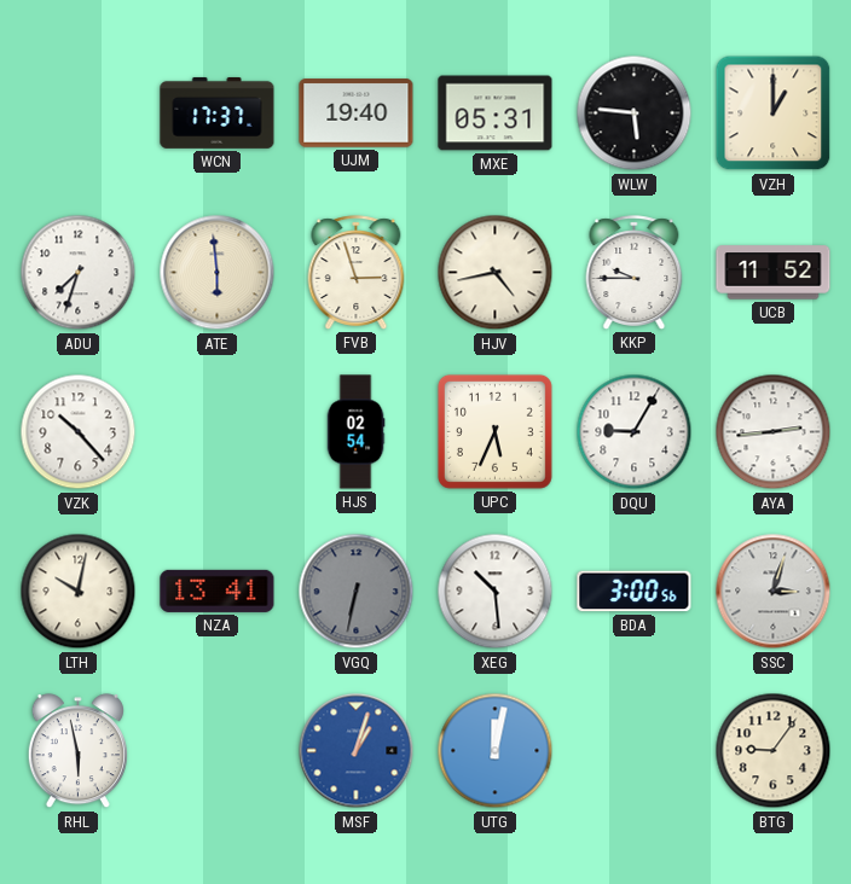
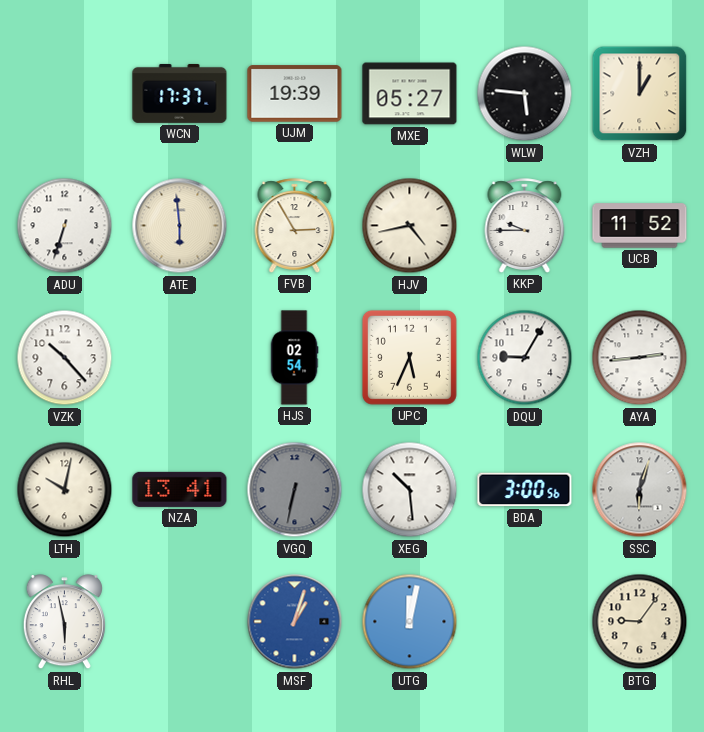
UJM: 19:40 -> 19:39 (295, 94)
MXE: 05:31 -> 05:27 (410, 94)
ADU: 7:33 -> 6:33 (65, 226)
FVB: 2:57 -> 2:55 (295, 226)
SSC: 3:03 -> 6:03 (640, 490)
